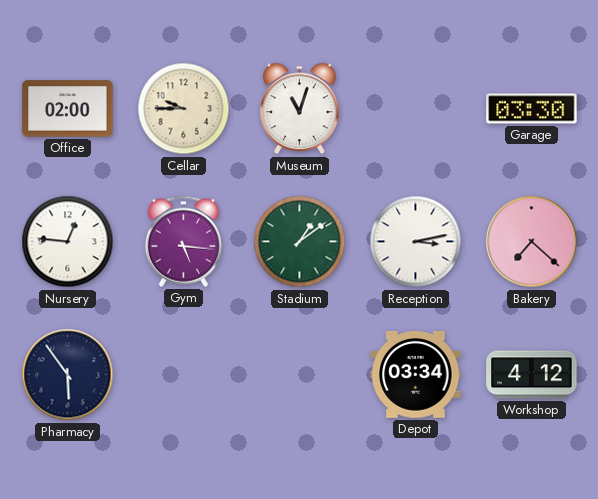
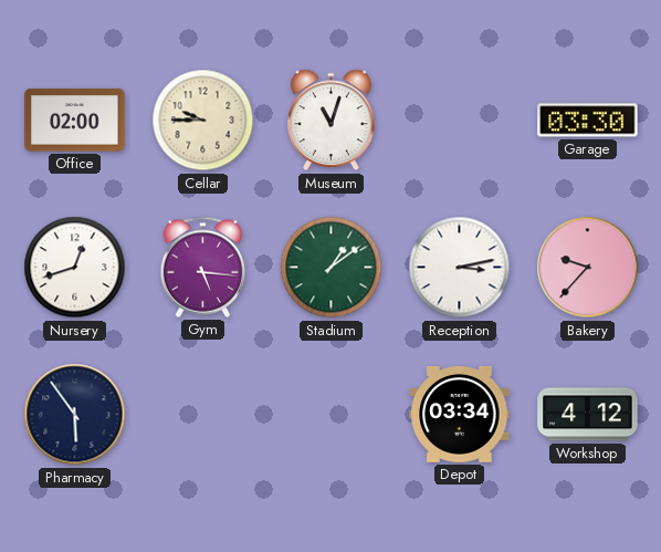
Nursery: 12:46 -> 12:42 (75, 268)
Bakery: 7:22 -> 9:37 (588, 268)
